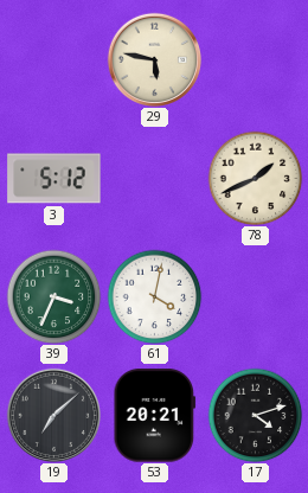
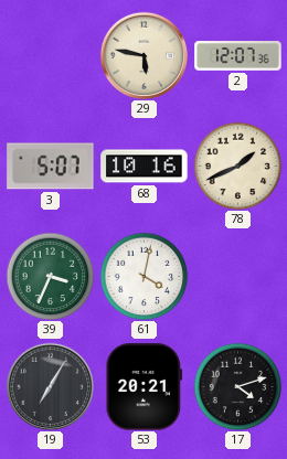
2: none -> 12:07 (238, 56)
3: 5:12 -> 5:07 (51, 167)
68: none -> 10:16 (145, 167)
19: 7:08 -> 7:05 (50, 386)
